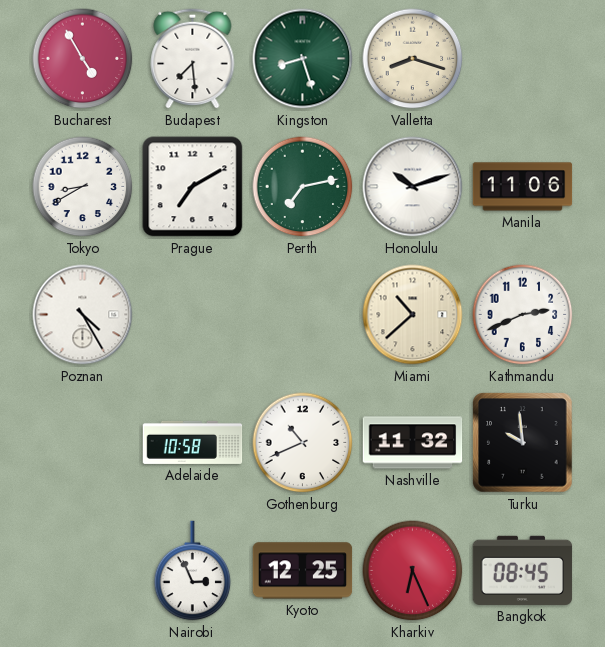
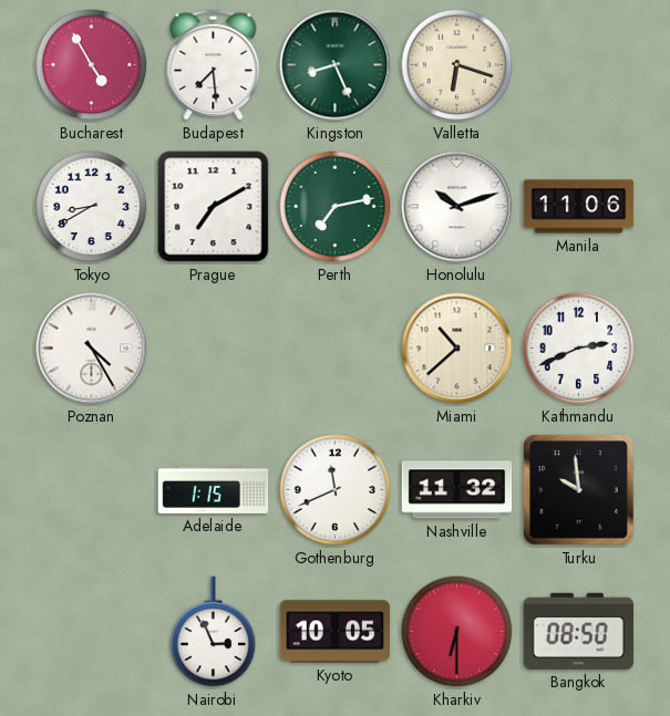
Kingston: 8:27 -> 8:26 (336, 65)
Valletta: 8:18 -> 6:18 (457, 65)
Adelaide: 10:58 -> 1:15 (214, 489)
Gothenburg: 10:41 -> 11:41 (336, 490)
Kyoto: 12:25 -> 10:05 (336, 632)
Kharkiv: 6:26 -> 6:30 (457, 632)
Bangkok: 08:45 -> 08:50 (579, 631)
